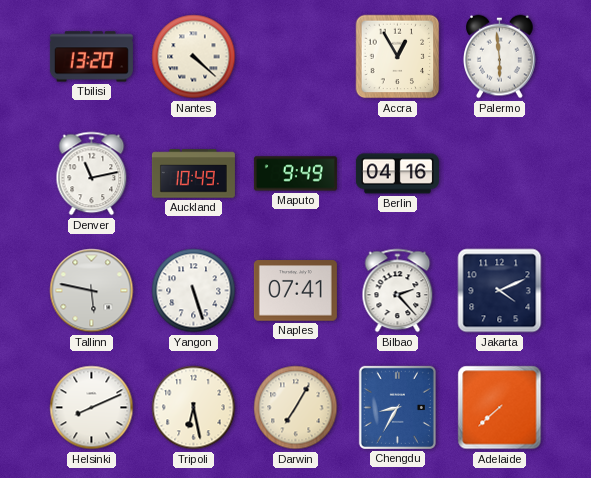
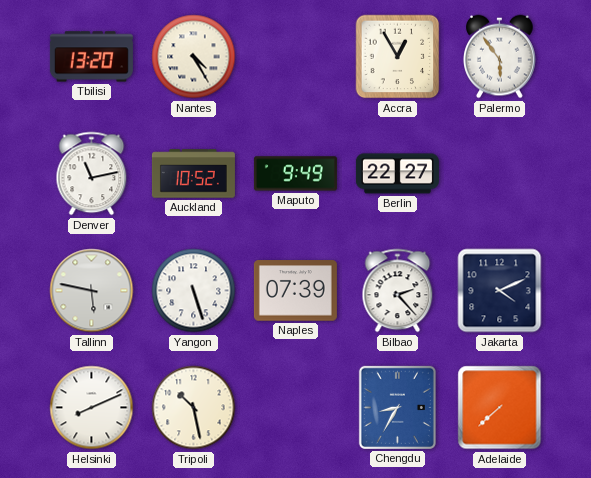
Nantes: 4:22 -> 4:25 (194, 57)
Palermo: 5:59 -> 5:54 (500, 57)
Auckland: 10:49 -> 10:52 (193, 174)
Berlin: 04:16 -> 22:27 (397, 174)
Naples: 07:41 -> 07:39 (295, 291)
Tripoli: 6:28 -> 10:28 (194, 408)
Darwin: 7:05 -> none (296, 408)
